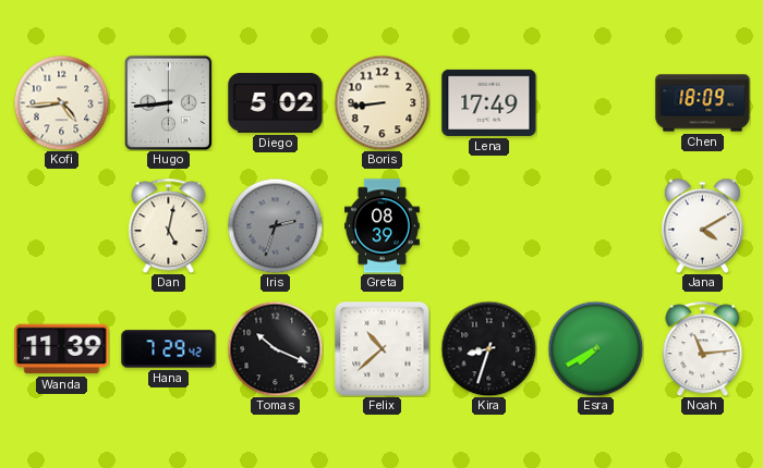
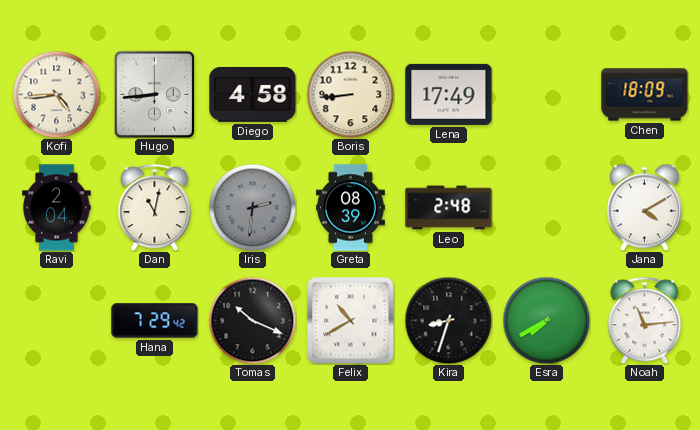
Diego: 5:02 -> 4:58 (253, 94)
Ravi: none -> 2:04 (57, 208)
Dan: 5:02 -> 11:02 (155, 207)
Iris: 2:33 -> 2:31 (252, 207)
Leo: none -> 2:48 (449, 208)
Wanda: 11:39 -> none (62, 349)
Felix: 10:38 -> 10:40 (351, 321)
